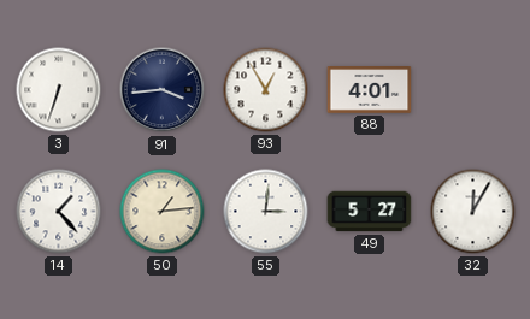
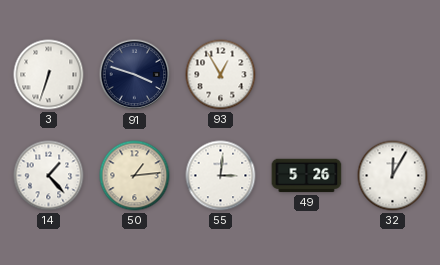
91: 3:44 -> 3:48 (135, 75)
88: 4:01 -> none (370, 90)
49: 5:27 -> 5:26 (307, 176)
